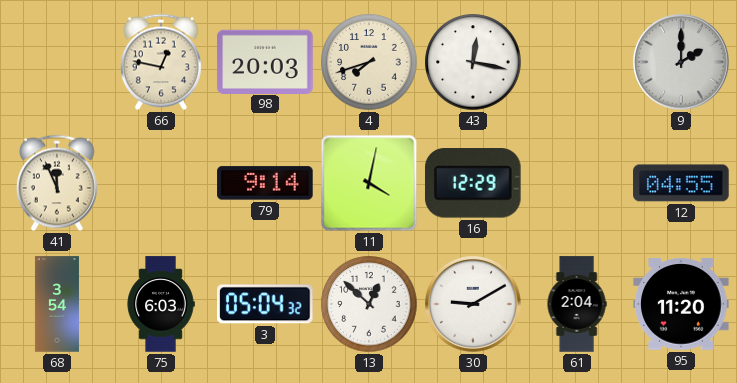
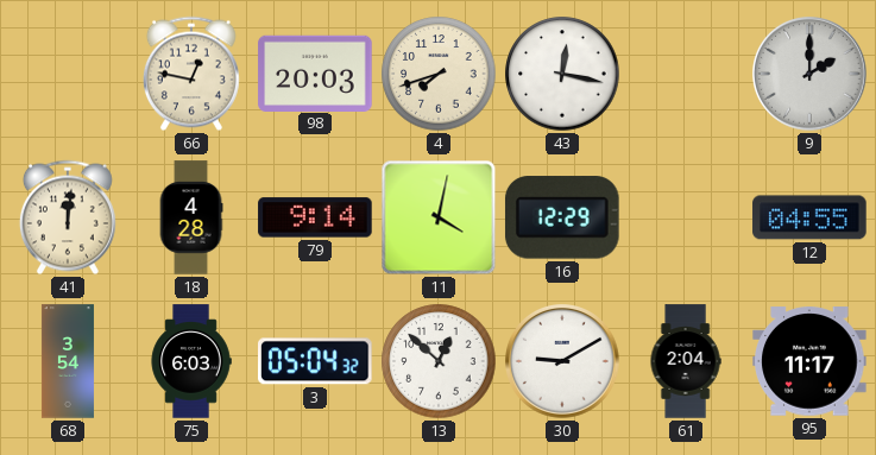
41: 11:56 -> 12:01 (68, 217)
18: none -> 4:28 (191, 217)
95: 11:20 -> 11:17 (809, 361)
